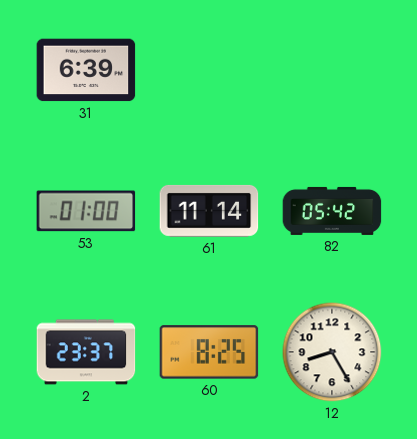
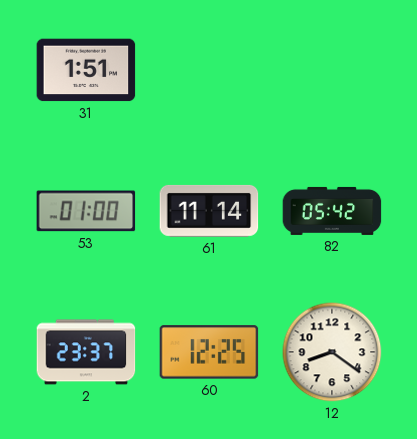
31: 6:39 -> 1:51 (86, 70)
60: 8:25 -> 12:25 (209, 352)
12: 8:25 -> 8:21 (332, 352)
